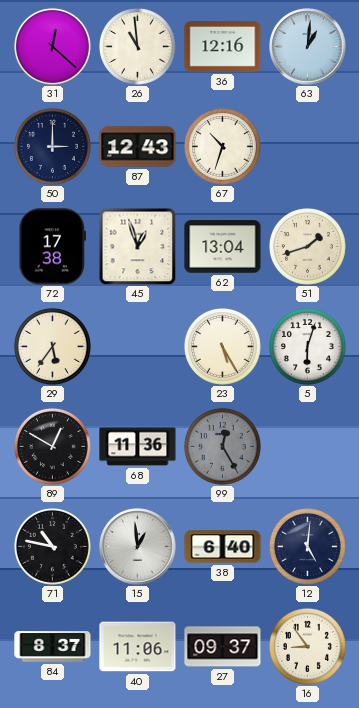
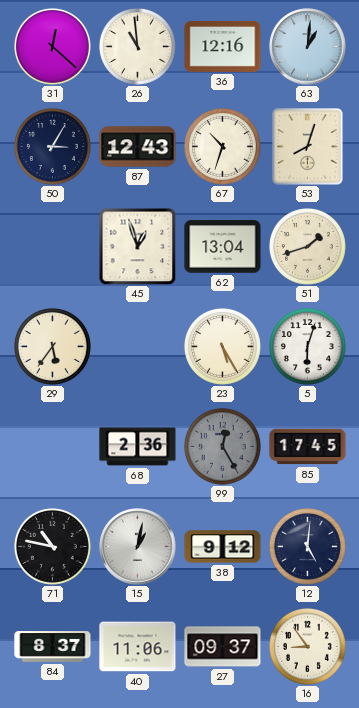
50: 3:00 -> 3:05 (52, 146)
53: none -> 8:03 (308, 147)
72: 17:38 -> none (53, 247)
89: 12:50 -> none (52, 446)
68: 11:36 -> 2:36 (138, 447)
85: none -> 17:45 (308, 447)
15: 12:59 -> 1:02 (138, 547)
38: 6:40 -> 9:12 (223, 547)
